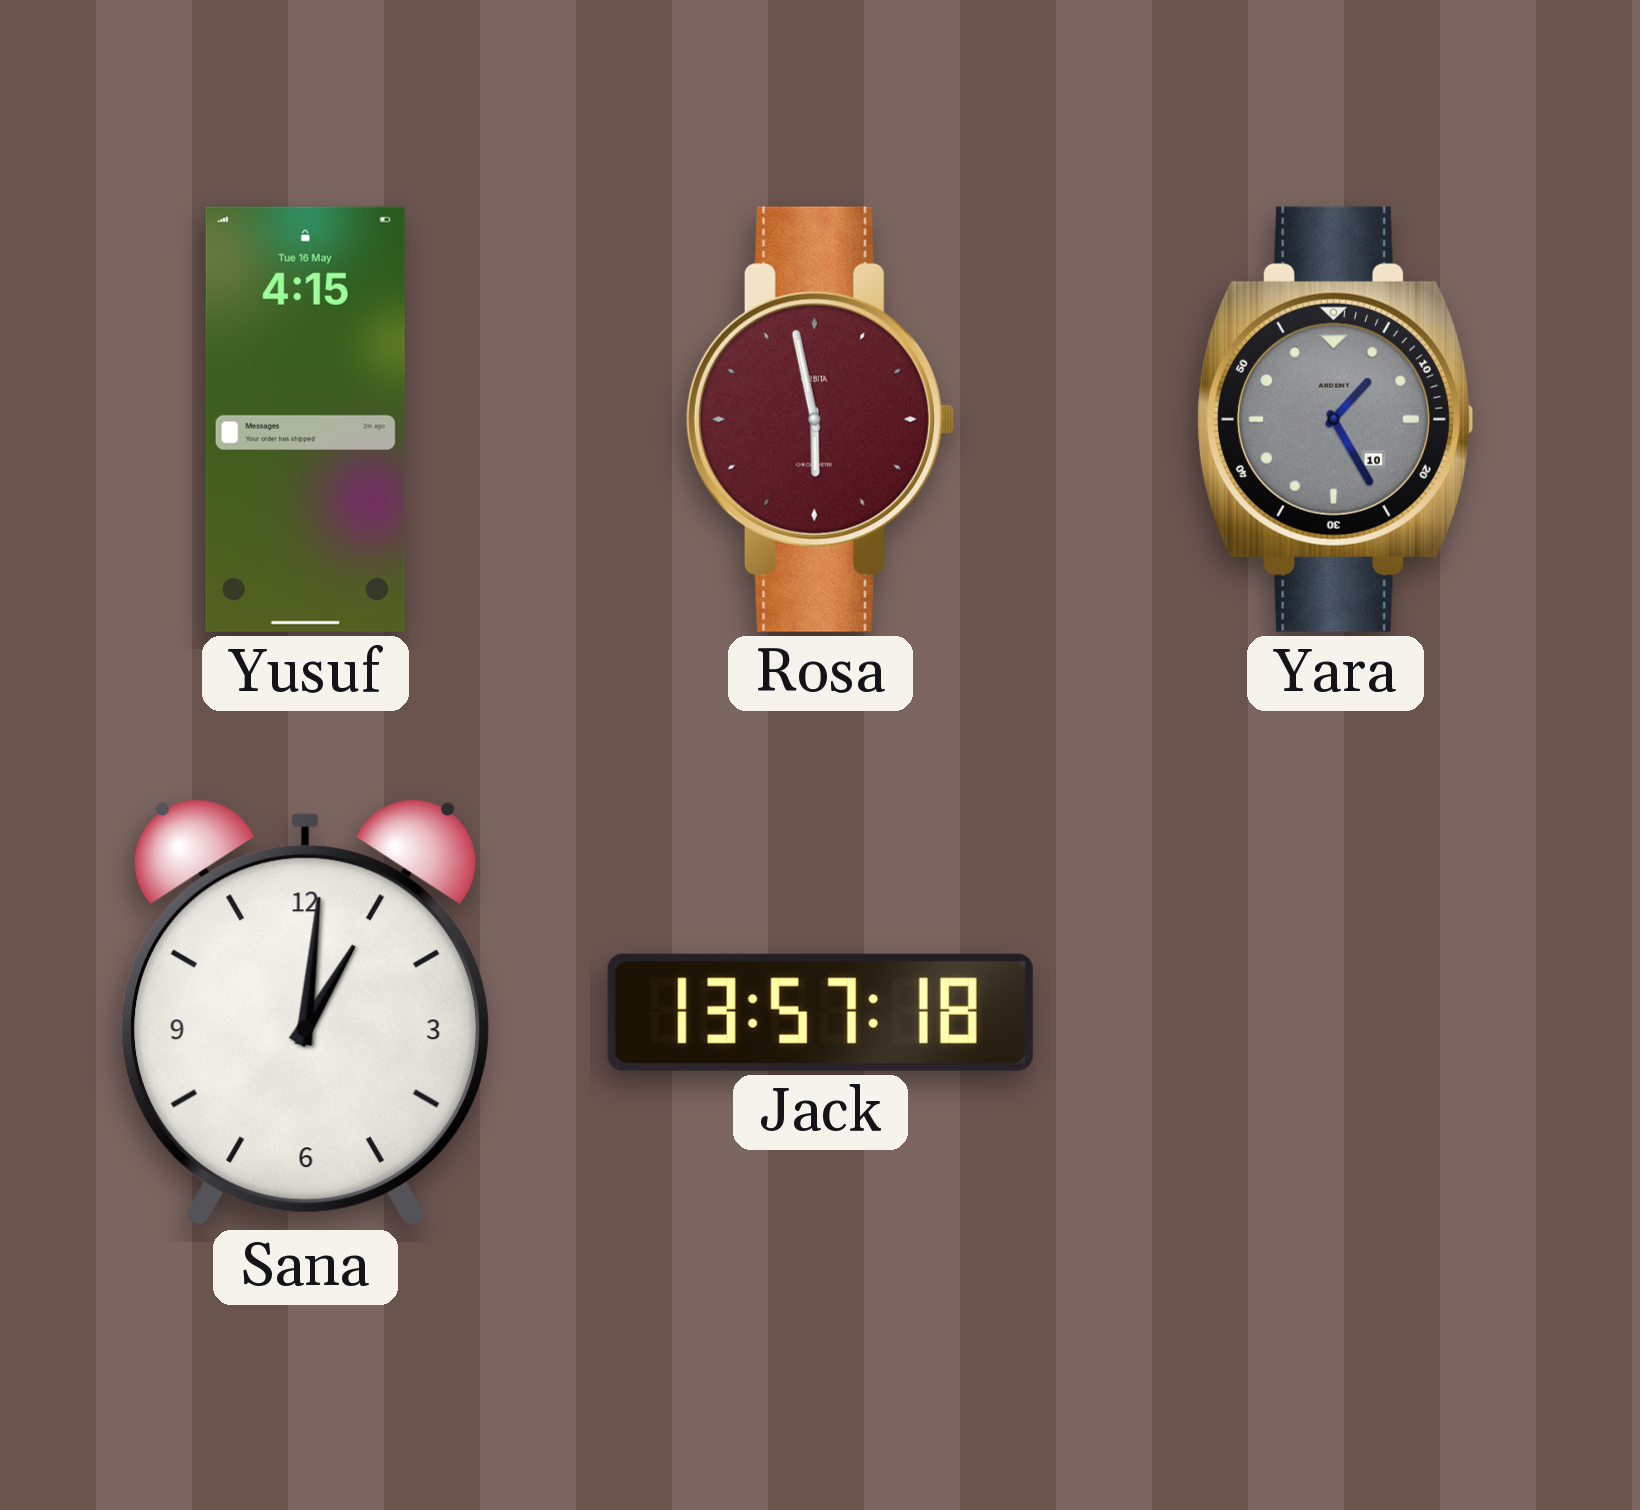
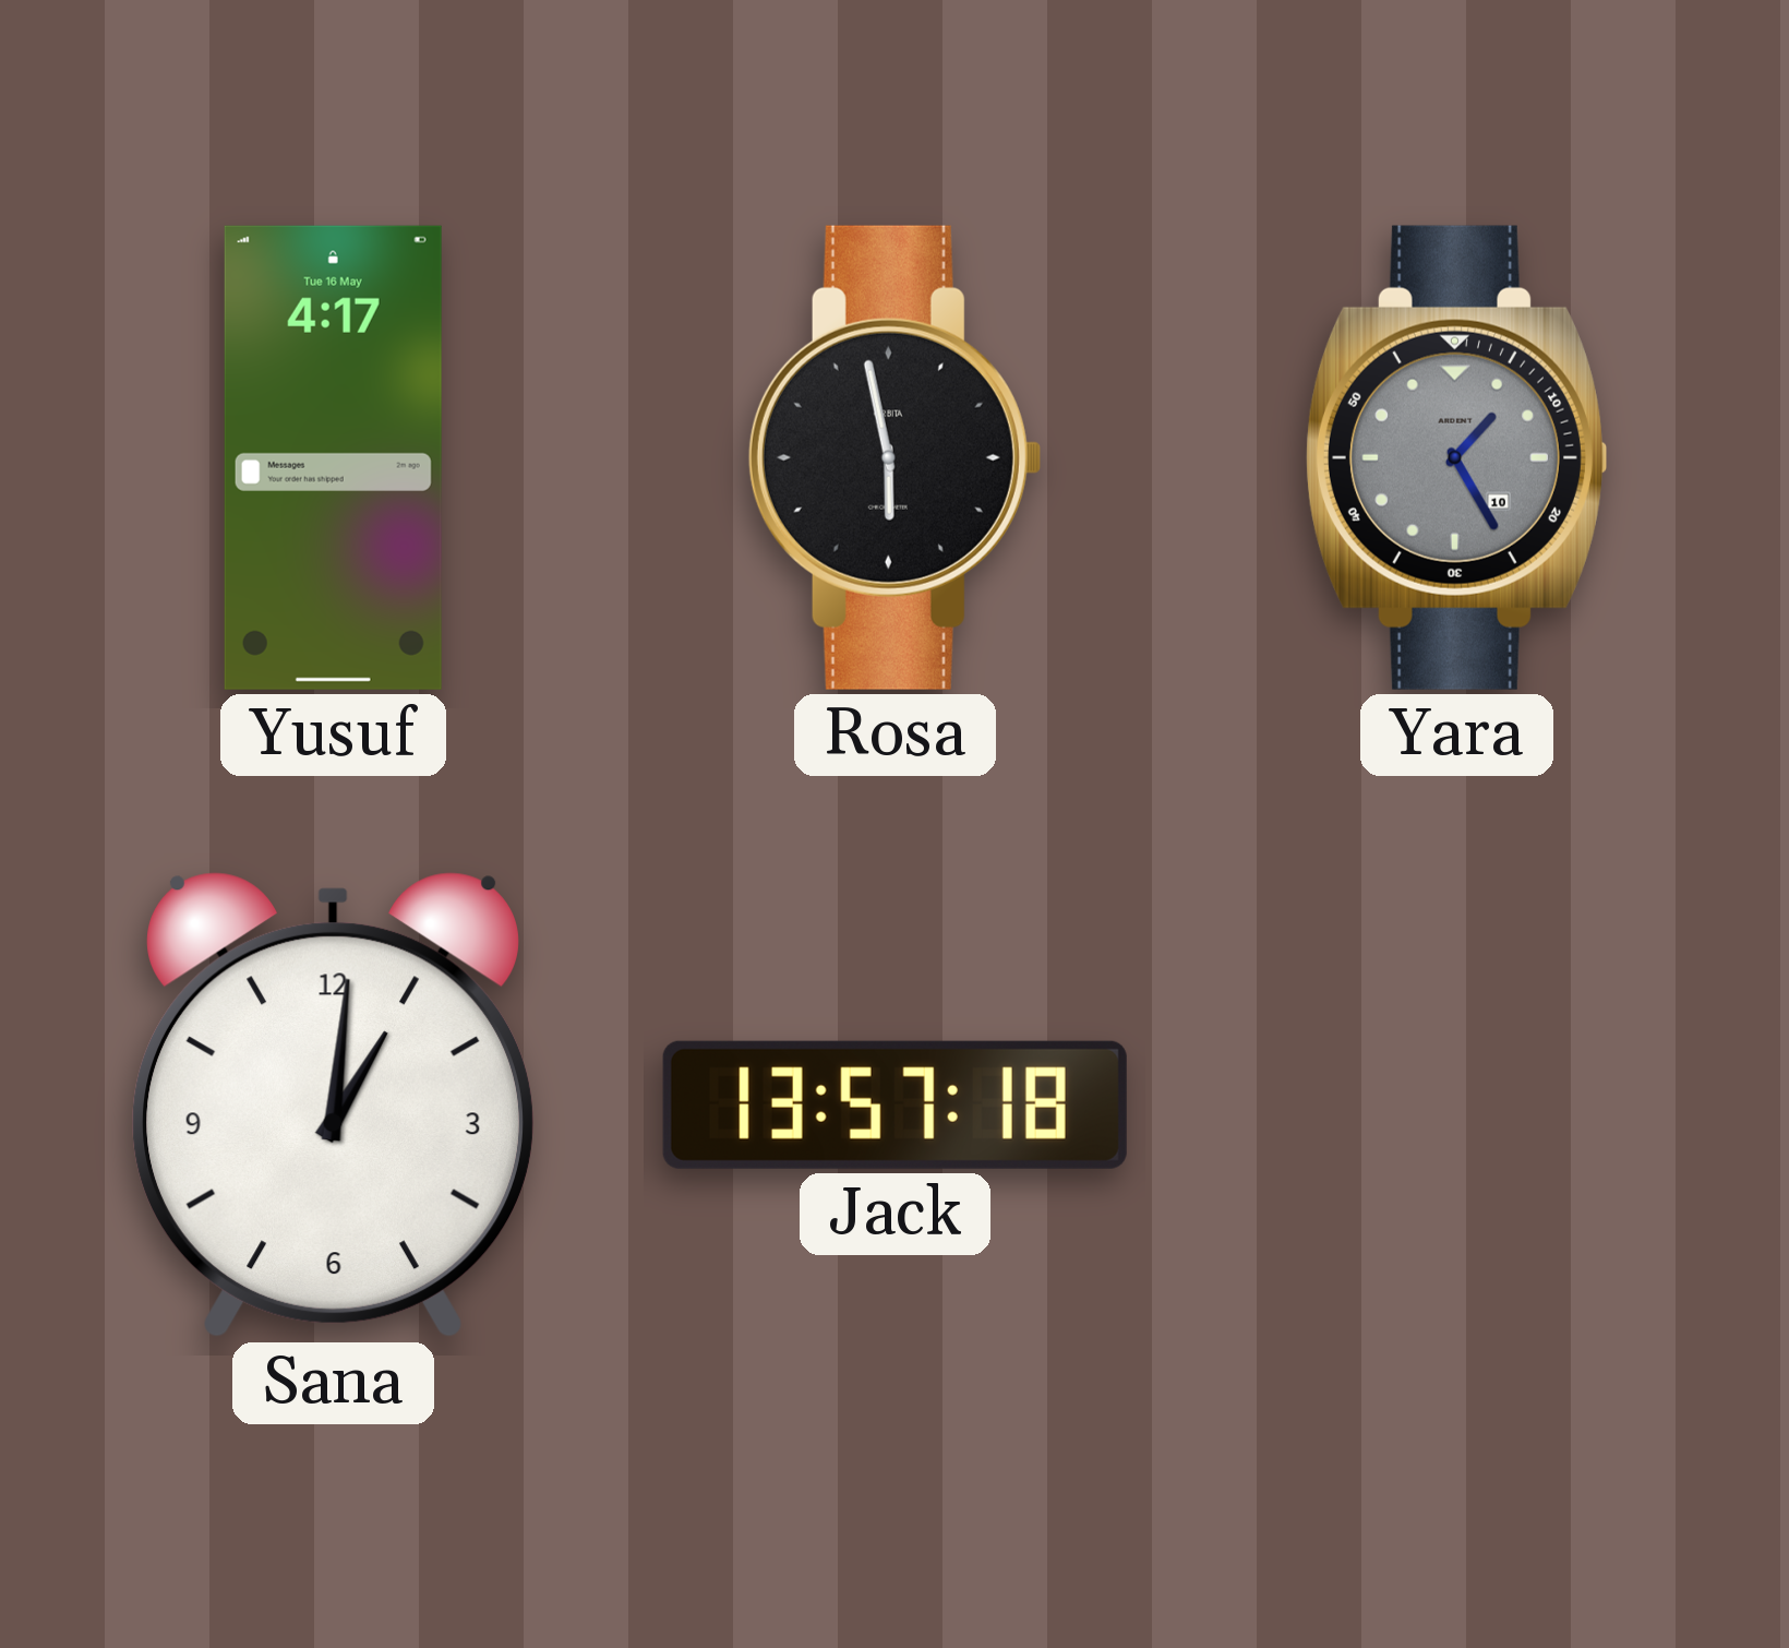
Yusuf: 4:15 -> 4:17 (333, 457)
Rosa dial: burgundy -> black (894, 457)
